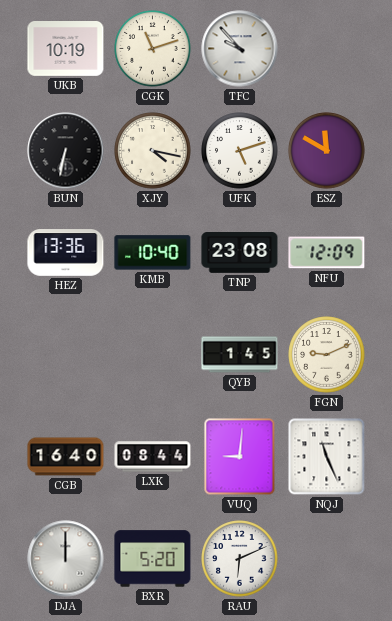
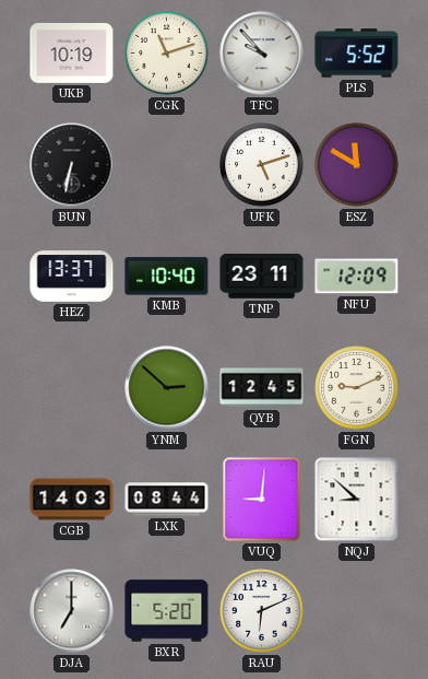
PLS: none -> 5:52 (357, 54)
XJY: 4:17 -> none (153, 151)
HEZ: 13:36 -> 13:37 (72, 277)
TNP: 23:08 -> 23:11 (262, 277)
YNM: none -> 2:52 (167, 388)
QYB: 1:45 -> 12:45 (262, 388)
CGB: 16:40 -> 14:03 (72, 500)
NQJ: 11:26 -> 8:52 (357, 500)
DJA: 12:00 -> 7:00 (72, 611)
